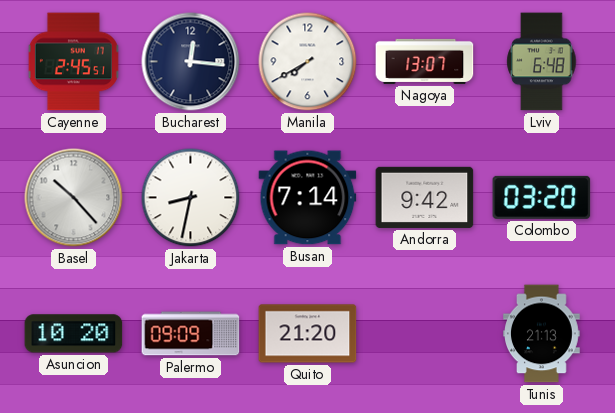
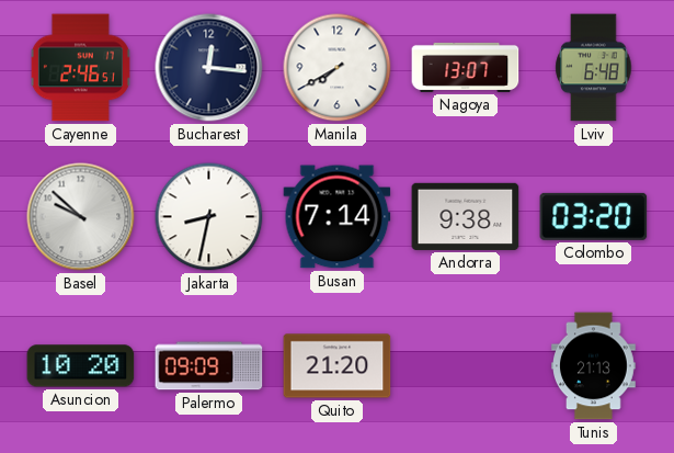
Cayenne: 2:45 -> 2:46 (80, 68)
Basel: 10:23 -> 9:52 (81, 217)
Andorra: 9:42 -> 9:38 (466, 216)
